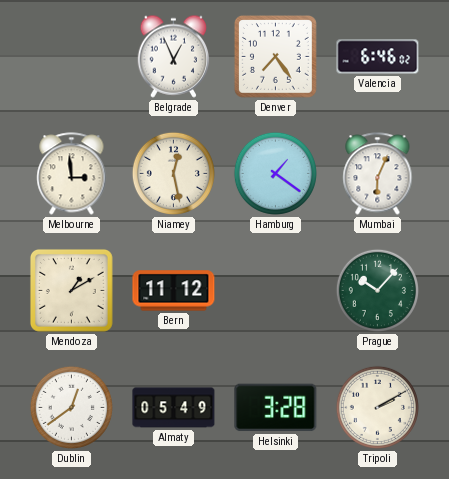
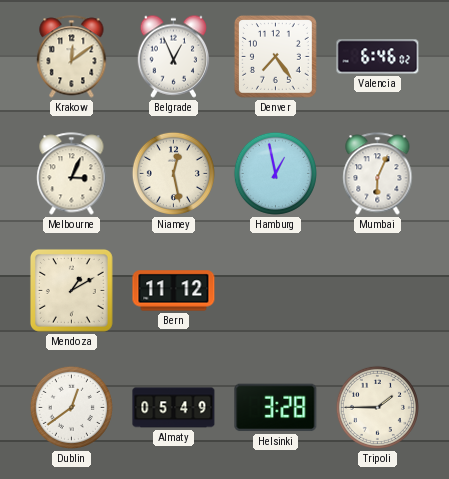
Krakow: none -> 12:09 (72, 57)
Melbourne: 2:59 -> 3:04 (72, 174)
Hamburg: 1:21 -> 12:58 (275, 173)
Prague: 10:07 -> none (377, 290)
Tripoli: 2:10 -> 1:45 (377, 407)
